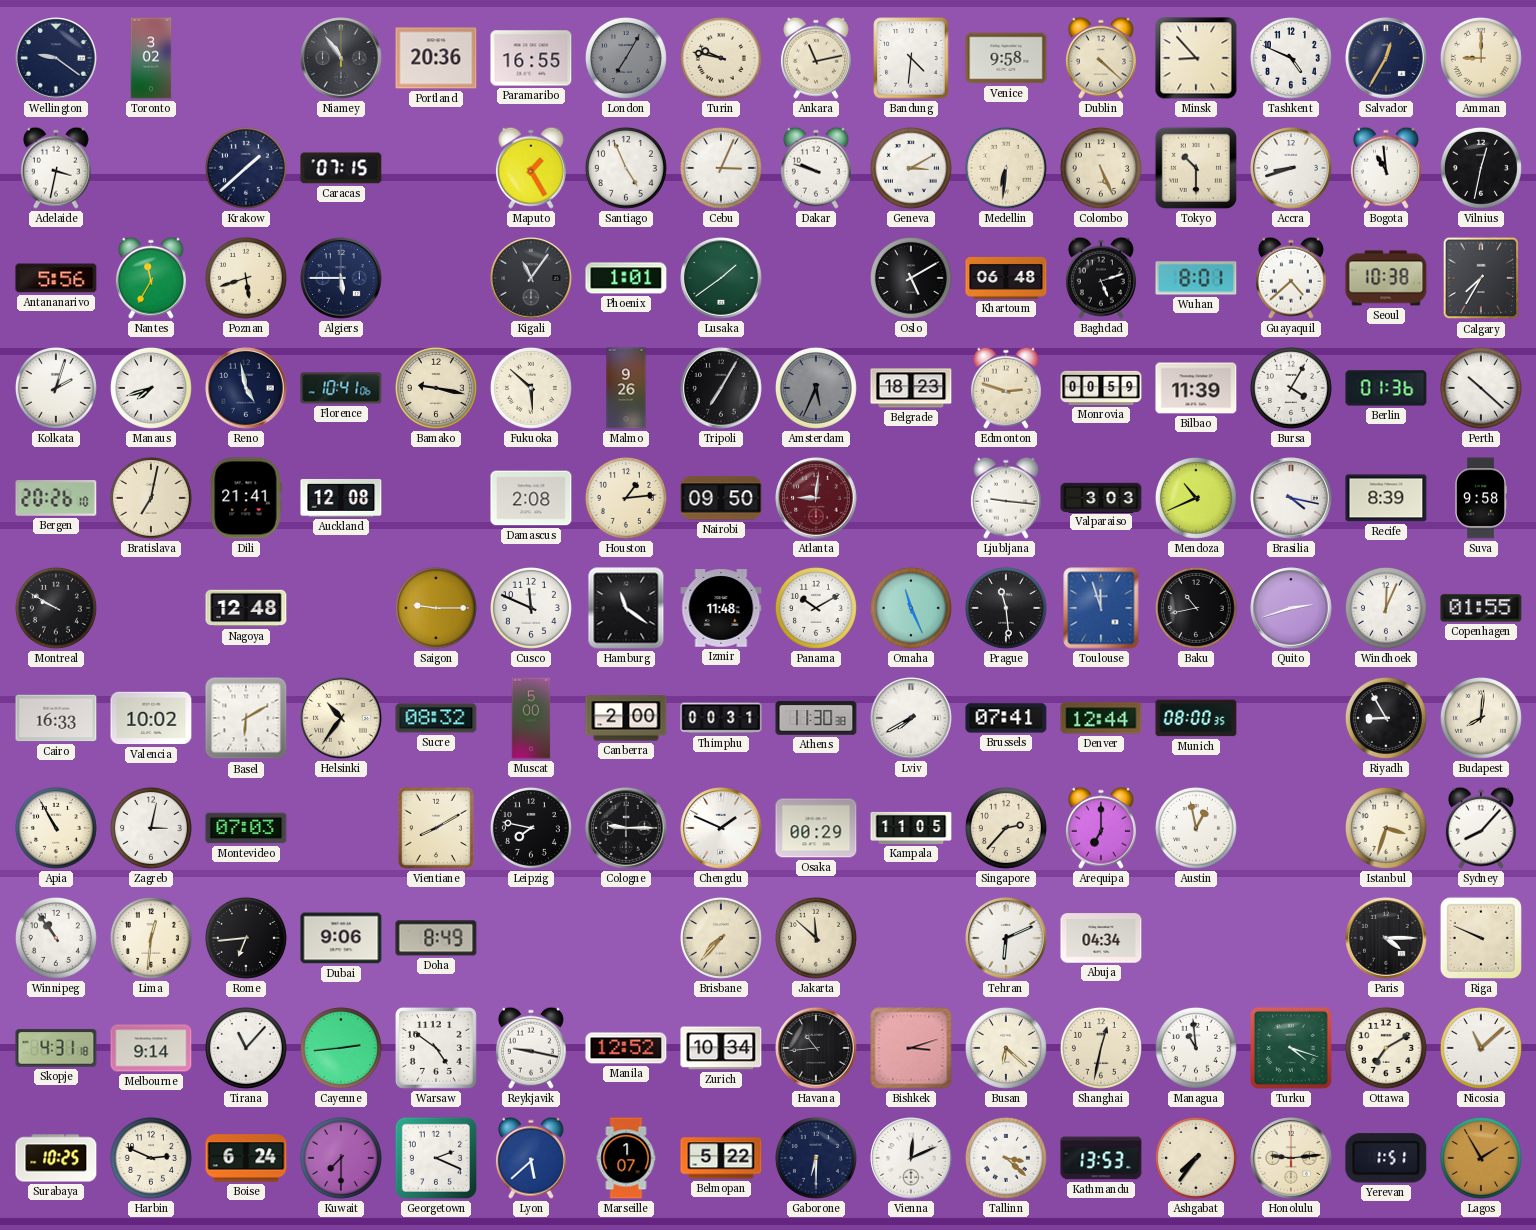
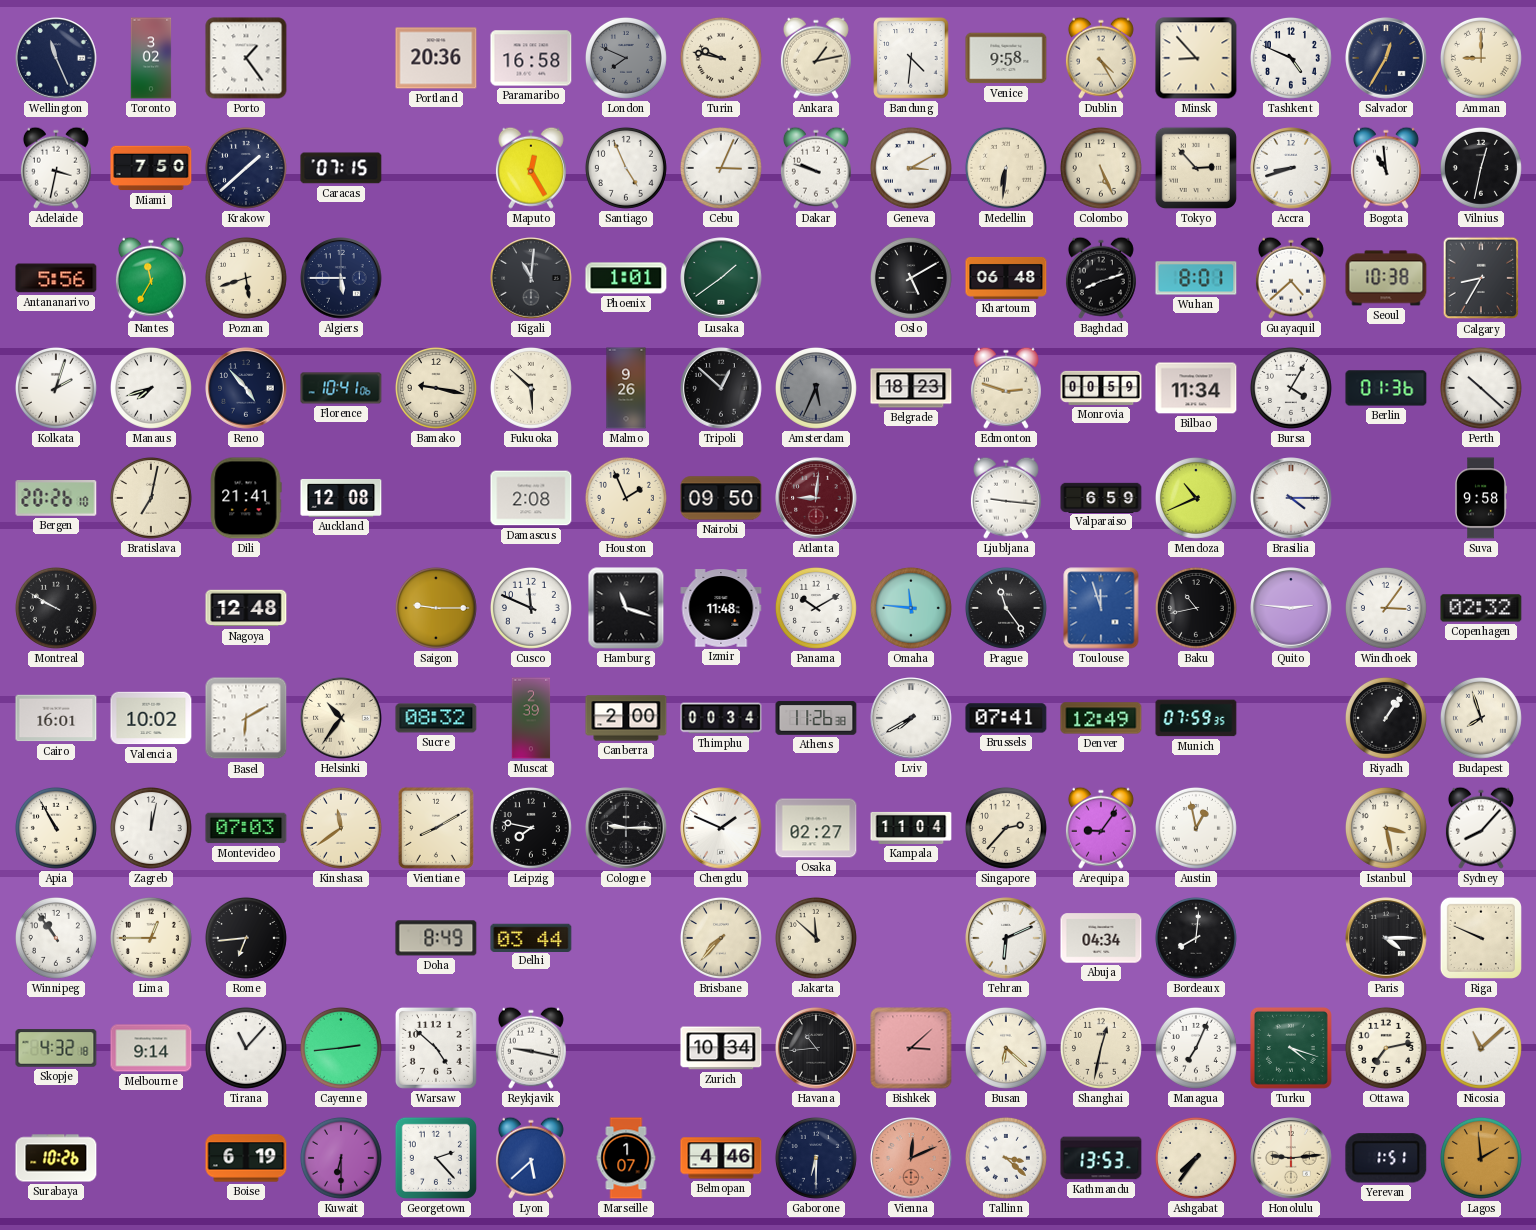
Wellington: 9:21 -> 11:26 (56, 58)
Porto: none -> 1:24 (246, 58)
Niamey: 10:54 -> none (341, 58)
Paramaribo: 16:55 -> 16:58 (531, 58)
London: 7:05 -> 7:49 (626, 58)
Ankara: 11:13 -> 1:13 (816, 58)
Dublin: 4:22 -> 4:25 (1101, 58)
Miami: none -> 7:50 (151, 168)
Maputo: 1:25 -> 12:25 (531, 168)
Tokyo: 10:30 -> 2:53 (1196, 168)
Kigali: 11:06 -> 11:01 (531, 278)
Baghdad: 5:12 -> 8:12 (1101, 278)
Calgary: 7:35 -> 8:35 (1481, 278)
Reno: 4:58 -> 4:53 (246, 388)
Tripoli: 7:05 -> 12:52 (721, 388)
Bilbao: 11:39 -> 11:34 (1196, 388)
Houston: 1:14 -> 1:56 (626, 498)
Valparaiso: 3:03 -> 6:59 (1101, 497)
Brasilia: 4:17 -> 4:15 (1291, 498)
Recife: 8:39 -> none (1386, 498)
Hamburg: 11:21 -> 11:18 (626, 608)
Omaha: 11:26 -> 11:46 (911, 608)
Prague: 11:29 -> 11:24 (1006, 608)
Quito: 2:42 -> 2:46 (1291, 608)
Windhoek: 12:04 -> 3:06 (1386, 608)
Copenhagen: 01:55 -> 02:32 (1481, 608)
Cairo: 16:33 -> 16:01 (56, 718)
Muscat: 5:00 -> 2:39 (531, 718)
Thimphu: 00:31 -> 00:34 (721, 718)
Athens: 11:30 -> 11:26 (816, 718)
Denver: 12:44 -> 12:49 (1101, 718)
Munich: 08:00 -> 07:59 (1196, 718)
Riyadh: 8:55 -> 1:06 (1386, 718)
Budapest: 8:01 -> 7:57 (1481, 718)
Zagreb: 3:02 -> 12:02 (151, 828)
Kinshasa: none -> 11:39 (341, 828)
Osaka: 00:29 -> 02:27 (816, 828)
Kampala: 11:05 -> 11:04 (911, 828)
Arequipa: 7:00 -> 9:06 (1101, 828)
Istanbul: 3:33 -> 3:28 (1386, 828)
Lima: 12:31 -> 12:45 (151, 938)
Dubai: 9:06 -> none (341, 938)
Delhi: none -> 03:44 (531, 937)
Bordeaux: none -> 8:01 (1196, 938)
Skopje: 4:31 -> 4:32 (56, 1048)
Warsaw: 4:51 -> 4:52 (436, 1048)
Manila: 12:52 -> none (626, 1048)
Bishkek: 3:12 -> 3:08 (911, 1048)
Managua: 10:59 -> 7:04 (1196, 1048)
Ottawa: 7:10 -> 7:13 (1386, 1048)
Surabaya: 10:25 -> 10:26 (56, 1158)
Harbin: 2:49 -> none (151, 1158)
Boise: 6:24 -> 6:19 (246, 1158)
Kuwait: 7:30 -> 6:30 (341, 1158)
Georgetown: 2:19 -> 2:23 (436, 1158)
Belmopan: 5:22 -> 4:46 (721, 1158)
Vienna dial: white -> salmon (911, 1158)
Lagos: 1:55 -> 1:59 (1481, 1158)
